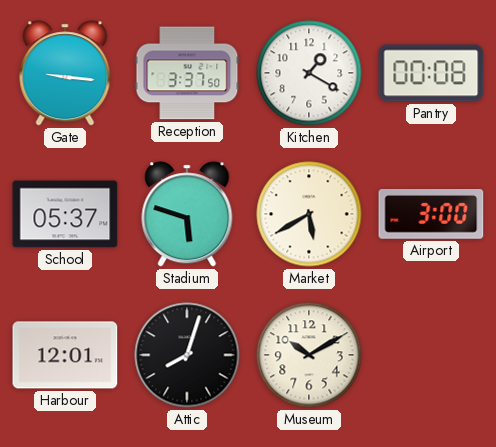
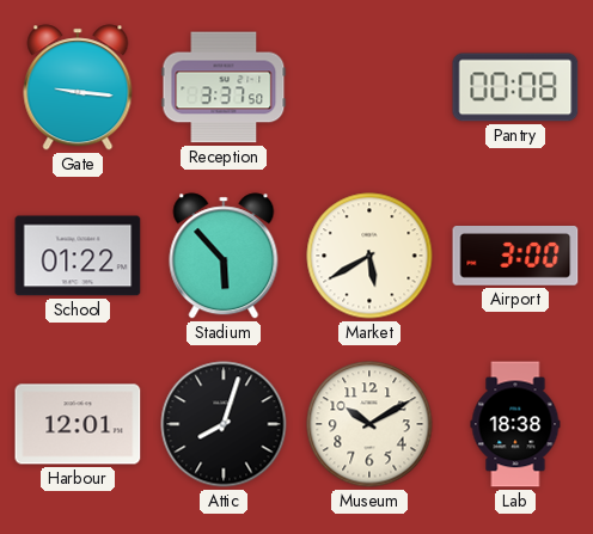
Kitchen: 1:20 -> none (309, 73)
School: 05:37 -> 01:22 (78, 256)
Stadium: 5:48 -> 5:53 (224, 256)
Lab: none -> 18:38 (515, 424)
